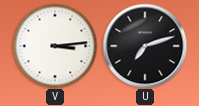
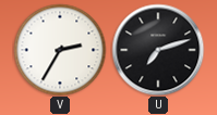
V: 3:14 -> 2:35 (60, 50)
